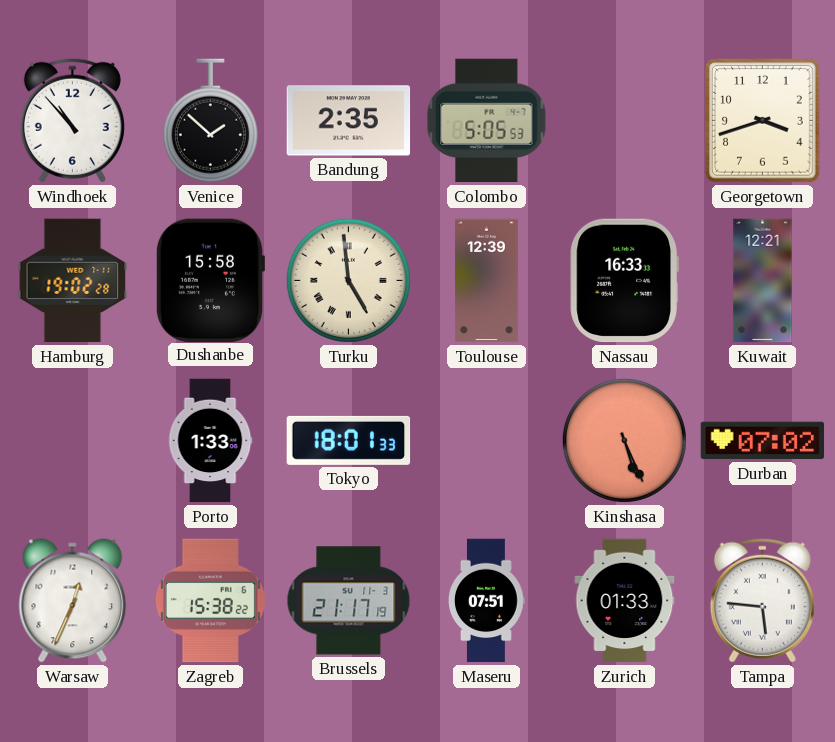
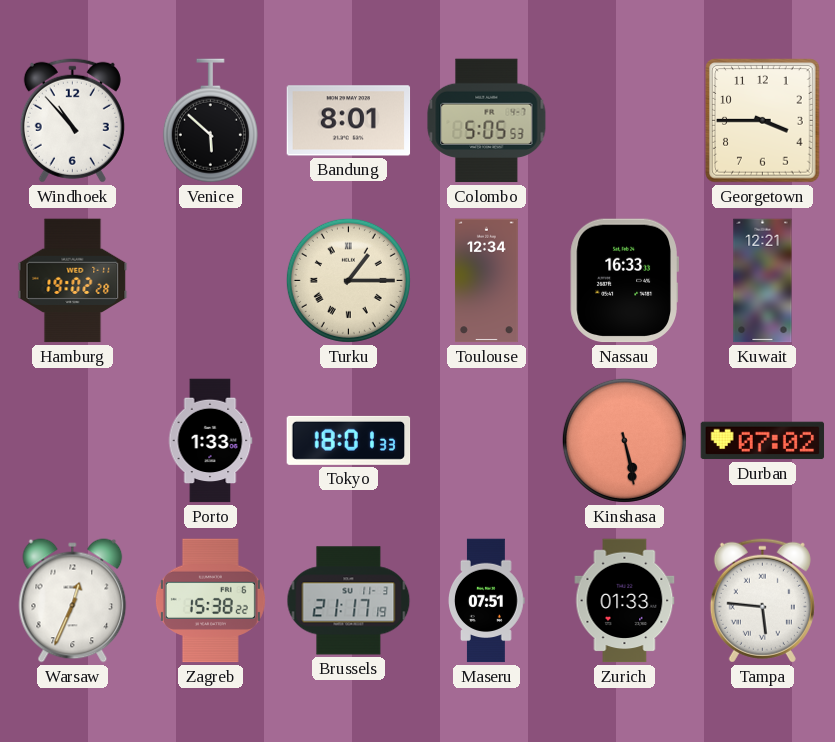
Venice: 1:52 -> 5:52 (210, 121)
Bandung: 2:35 -> 8:01 (349, 121)
Georgetown: 3:42 -> 3:45 (763, 121)
Dushanbe: 15:58 -> none (210, 280)
Turku: 4:59 -> 1:15 (348, 280)
Toulouse: 12:39 -> 12:34 (486, 281)
Kinshasa: 5:26 -> 5:28 (624, 440)
